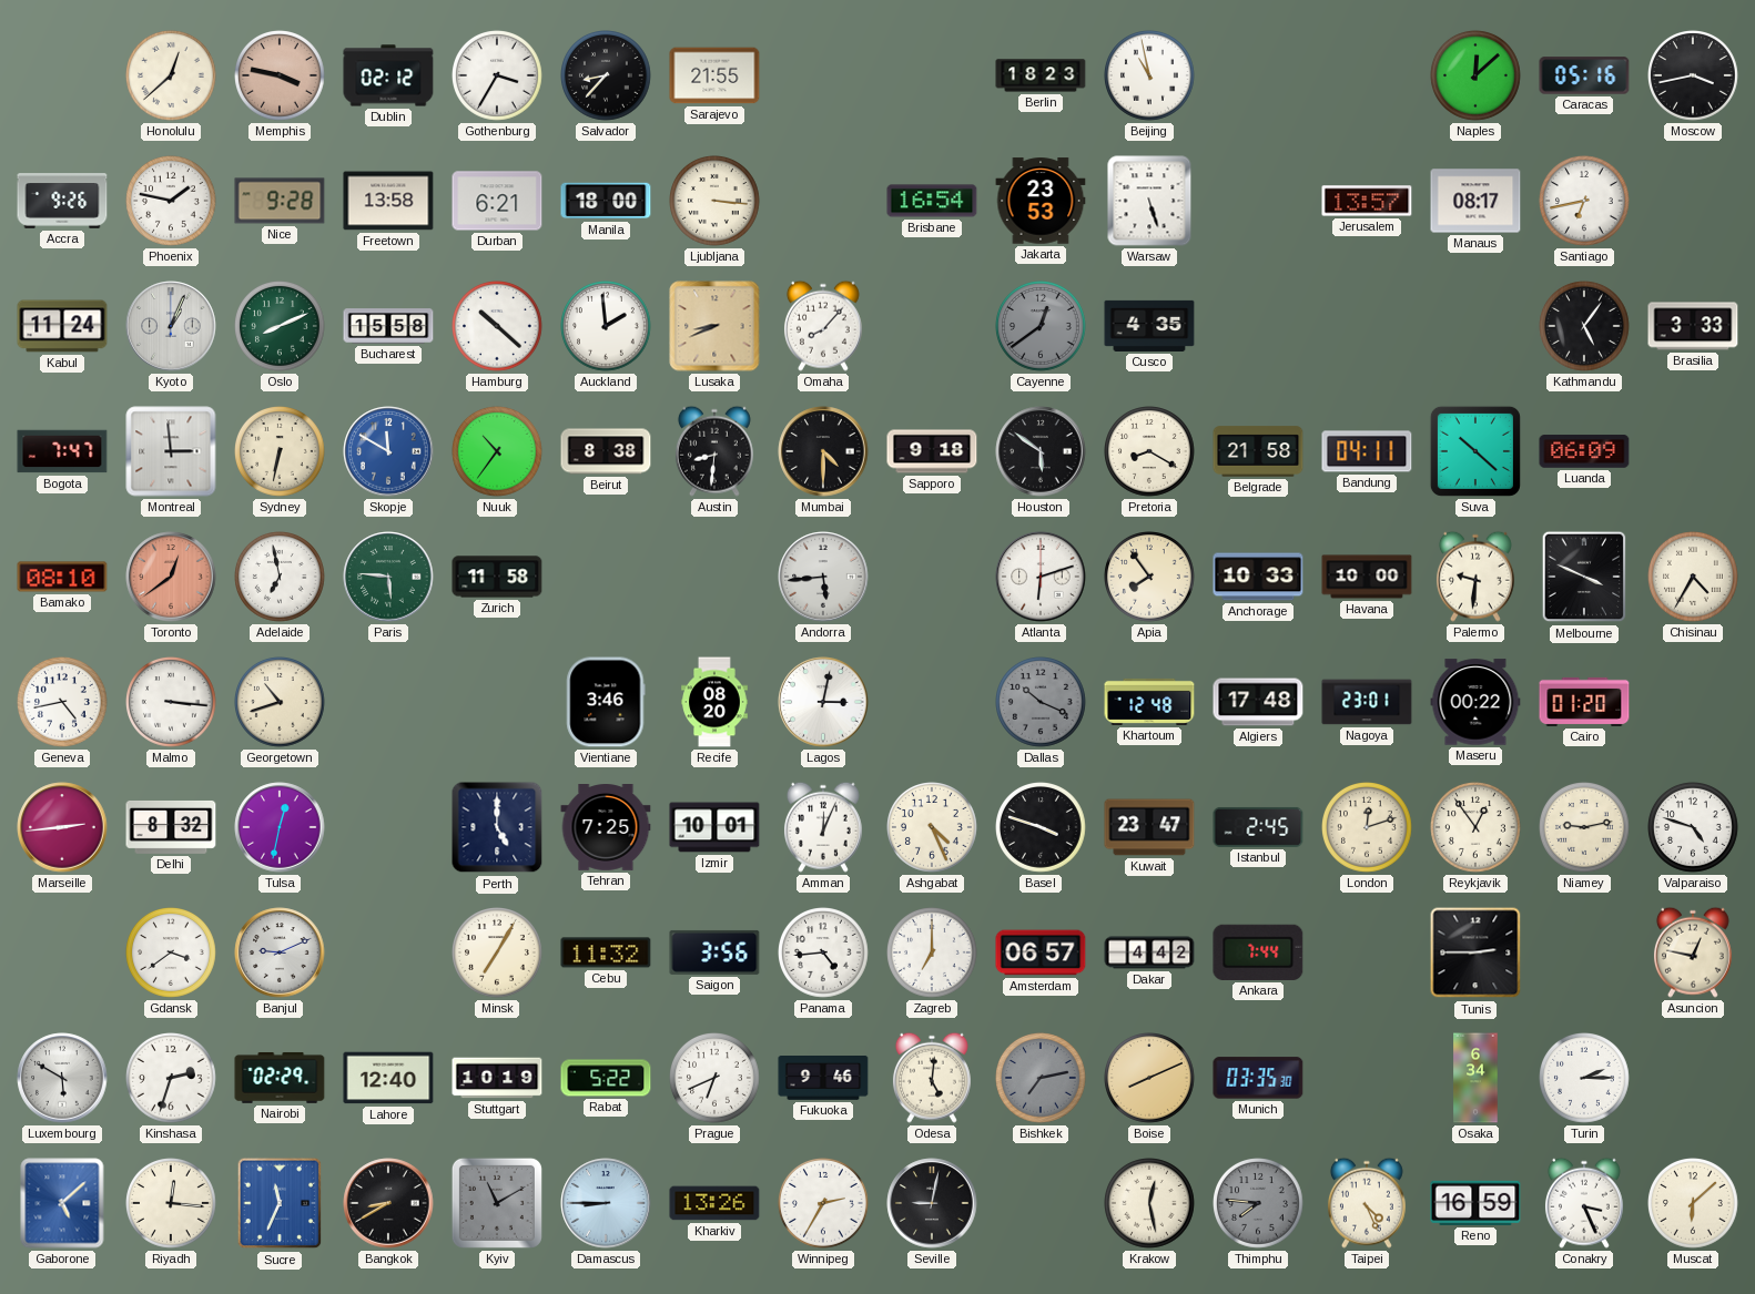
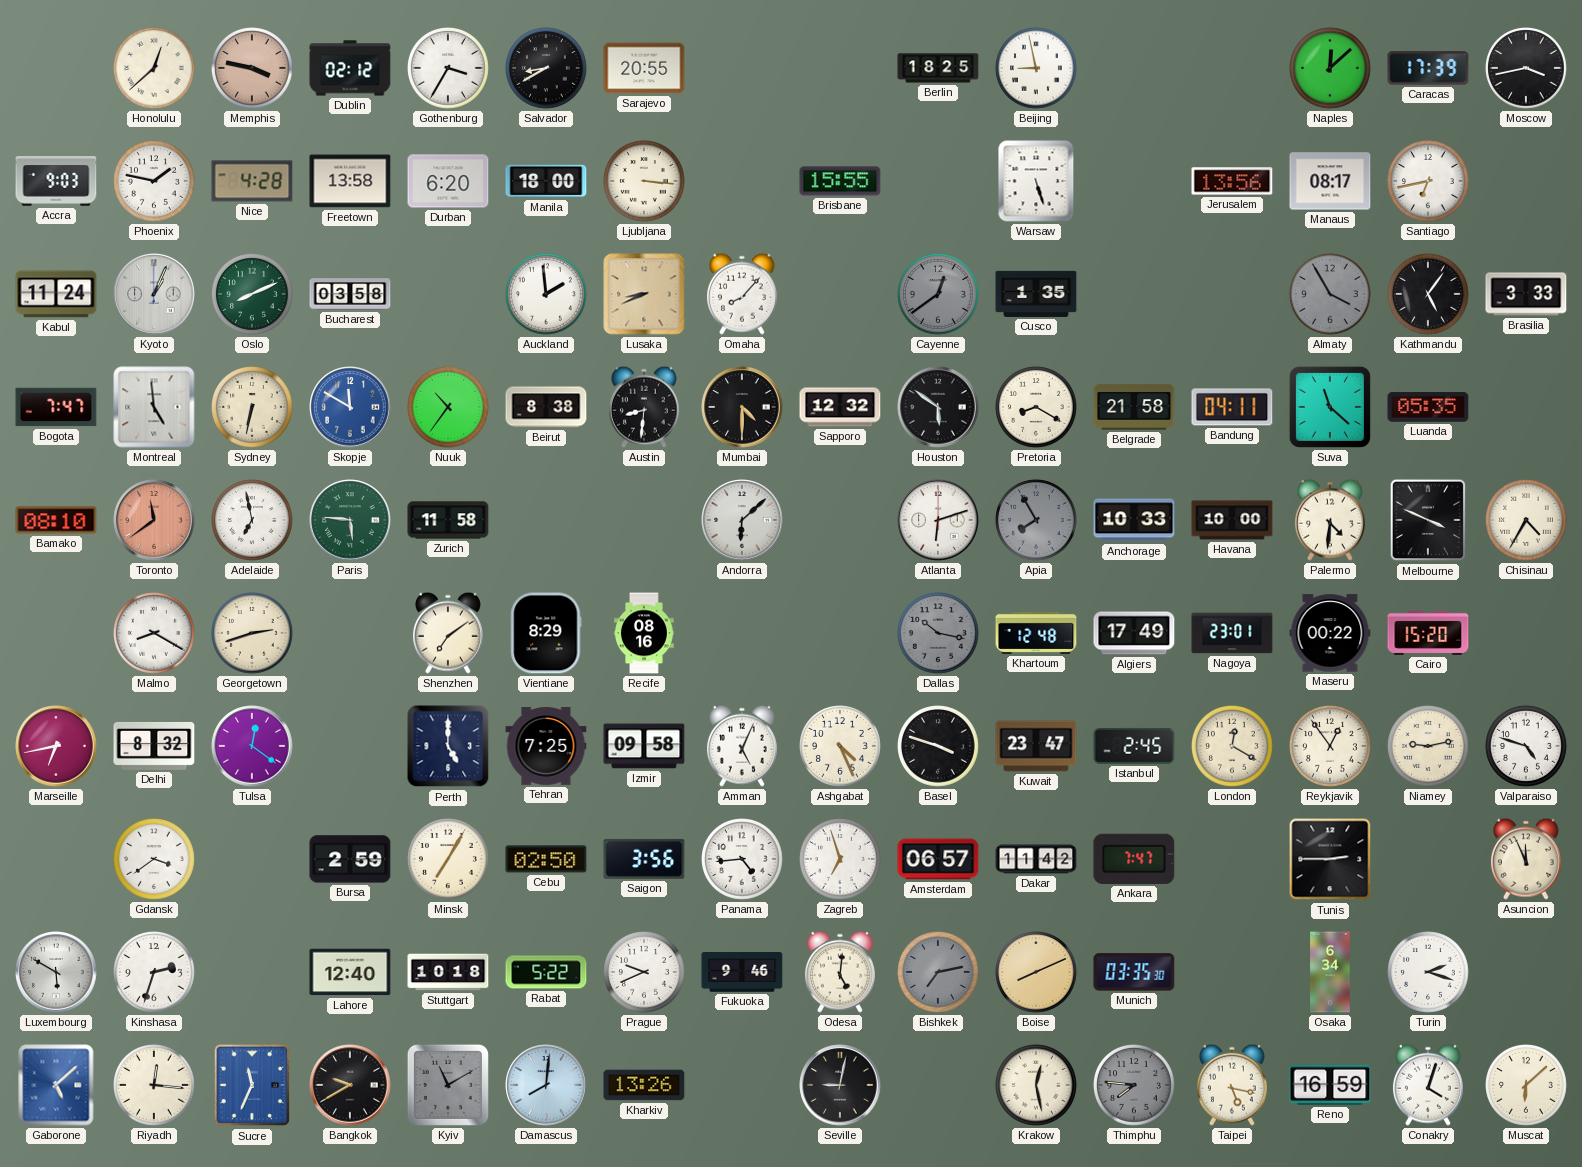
Salvador: 8:37 -> 8:40 (547, 69)
Sarajevo: 21:55 -> 20:55 (644, 68)
Berlin: 18:23 -> 18:25 (938, 68)
Beijing: 10:58 -> 8:58 (1037, 69)
Caracas: 05:16 -> 17:39 (1428, 68)
Accra: 9:26 -> 9:03 (56, 181)
Nice: 9:28 -> 4:28 (252, 181)
Durban: 6:21 -> 6:20 (448, 181)
Brisbane: 16:54 -> 15:55 (840, 181)
Jakarta: 23:53 -> none (1041, 201)
Jerusalem: 13:57 -> 13:56 (1232, 181)
Bucharest: 15:58 -> 03:58 (350, 294)
Hamburg: 10:22 -> none (498, 327)
Cusco: 4:35 -> 1:35 (1036, 294)
Almaty: none -> 3:55 (1331, 295)
Montreal: 2:59 -> 4:59 (154, 407)
Sapporo: 9:18 -> 12:32 (840, 407)
Suva: 10:22 -> 11:22 (1330, 407)
Luanda: 06:09 -> 05:35 (1428, 407)
Toronto: 12:39 -> 11:39 (154, 520)
Andorra: 5:44 -> 6:08 (742, 520)
Apia: 7:54 -> 7:55 (1037, 521)
Apia dial: cream -> grey (1037, 521)
Palermo: 9:31 -> 4:31 (1330, 520)
Geneva: 4:43 -> none (63, 703)
Malmo: 3:16 -> 8:20 (155, 634)
Georgetown: 10:42 -> 2:42 (253, 634)
Shenzhen: none -> 7:09 (448, 633)
Vientiane: 3:46 -> 8:29 (546, 633)
Recife: 08:20 -> 08:16 (644, 633)
Lagos: 3:02 -> none (823, 702)
Dallas: 10:19 -> 10:17 (939, 634)
Algiers: 17:48 -> 17:49 (1134, 633)
Cairo: 01:20 -> 15:20 (1428, 633)
Marseille: 2:44 -> 6:43 (56, 746)
Tulsa: 12:32 -> 12:21 (252, 746)
Izmir: 10:01 -> 09:58 (644, 746)
Amman: 12:04 -> 5:04 (742, 746)
London: 12:12 -> 12:20 (1233, 747)
Banjul: 9:11 -> none (280, 952)
Bursa: none -> 2:59 (350, 859)
Cebu: 11:32 -> 02:50 (546, 859)
Zagreb: 7:00 -> 6:57 (841, 860)
Dakar: 4:42 -> 11:42 (1036, 859)
Ankara: 7:44 -> 7:47 (1134, 859)
Asuncion: 12:47 -> 11:56 (1526, 859)
Nairobi: 02:29 -> none (280, 1078)
Stuttgart: 10:19 -> 10:18 (448, 972)
Prague: 6:41 -> 9:41 (645, 973)
Turin: 2:15 -> 2:18 (1429, 973)
Bangkok: 8:40 -> 9:40 (350, 1085)
Damascus: 8:45 -> 8:01 (546, 1085)
Winnipeg: 2:35 -> none (824, 1204)
Taipei: 4:26 -> 5:17 (1232, 1085)
Conakry: 3:26 -> 4:03 (1428, 1085)
